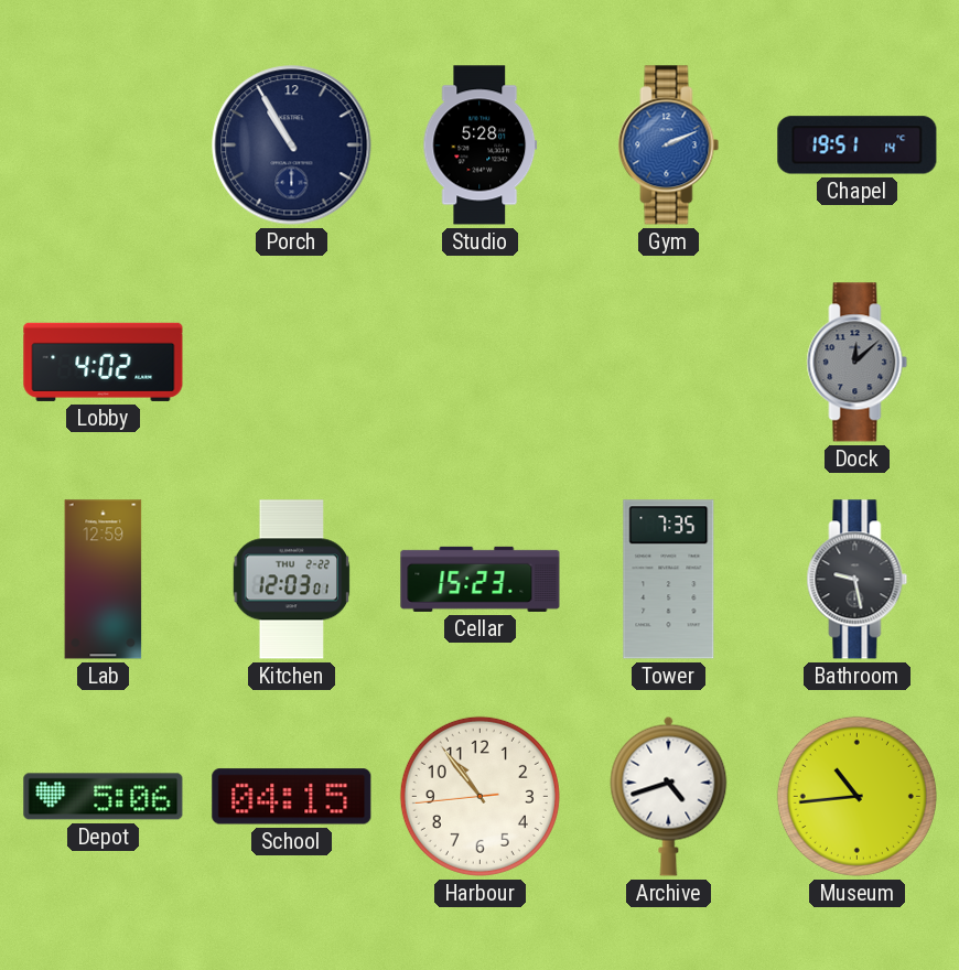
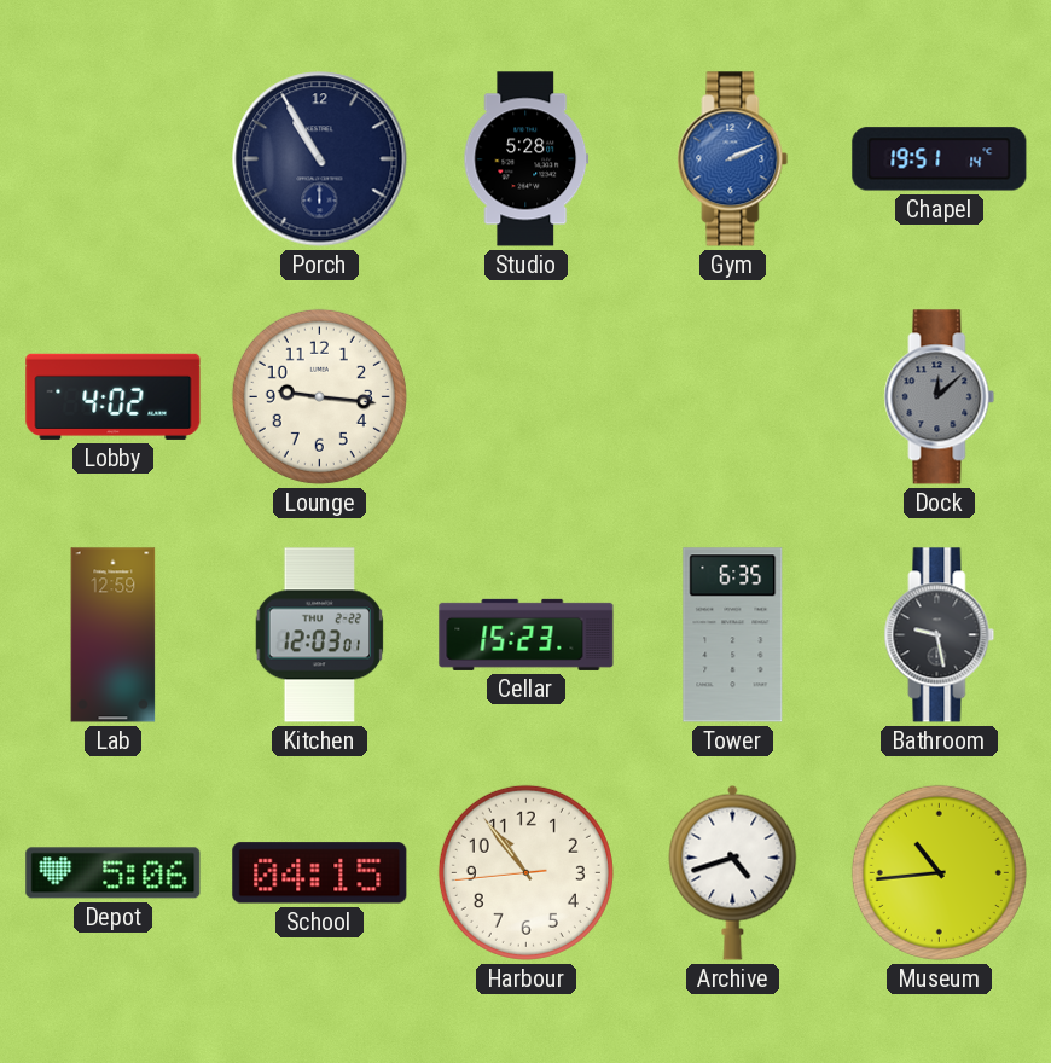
Lounge: none -> 9:16 (319, 396)
Tower: 7:35 -> 6:35 (733, 635)
